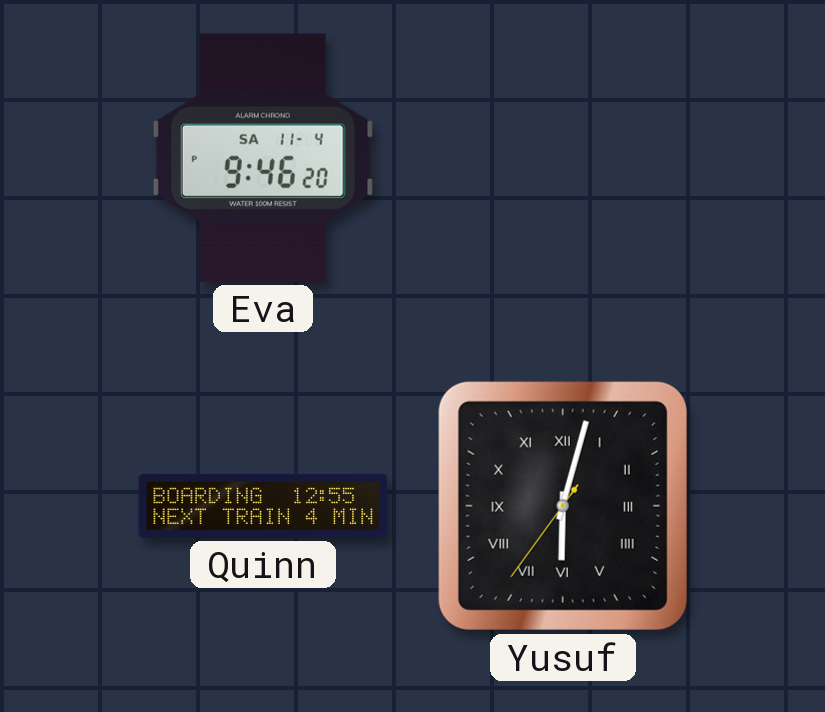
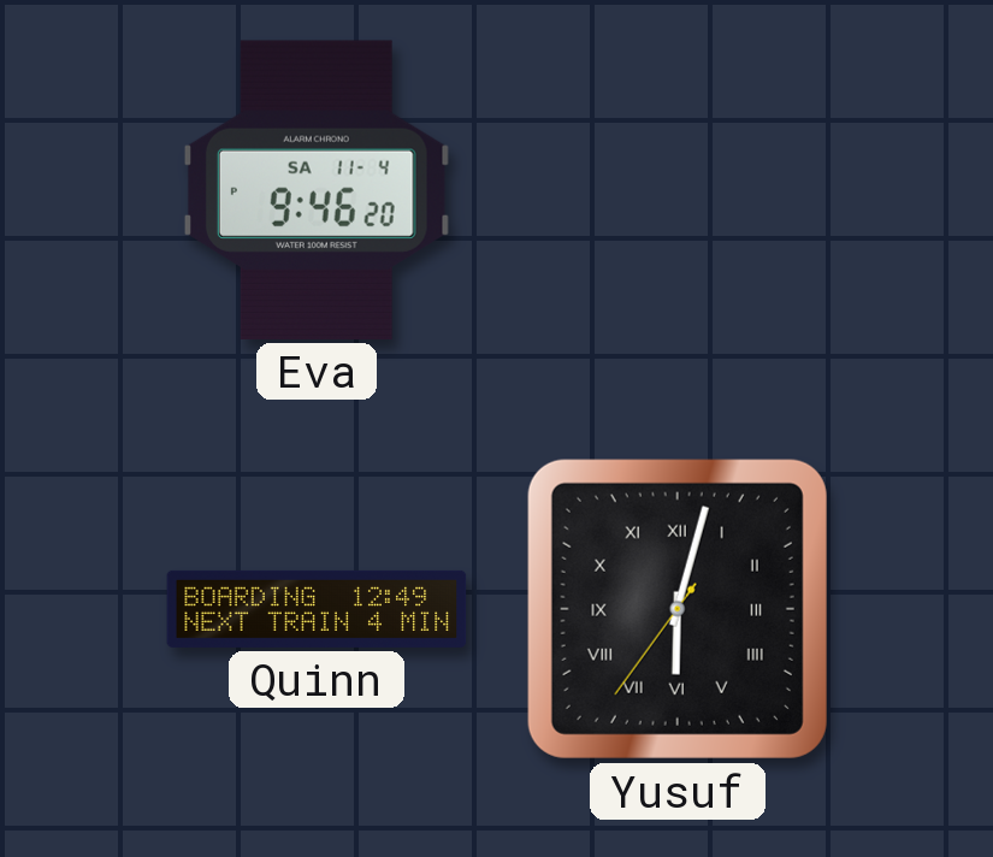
Quinn: 12:55 -> 12:49 (317, 609)
